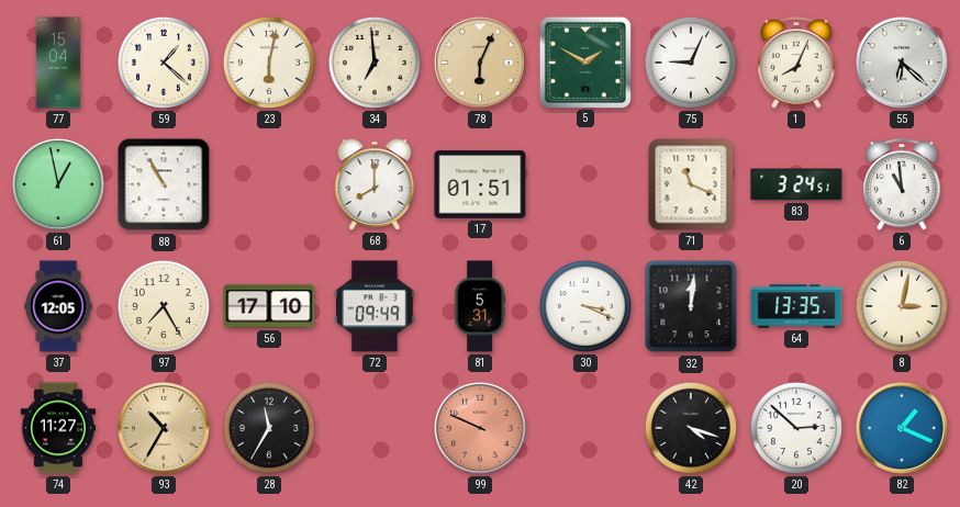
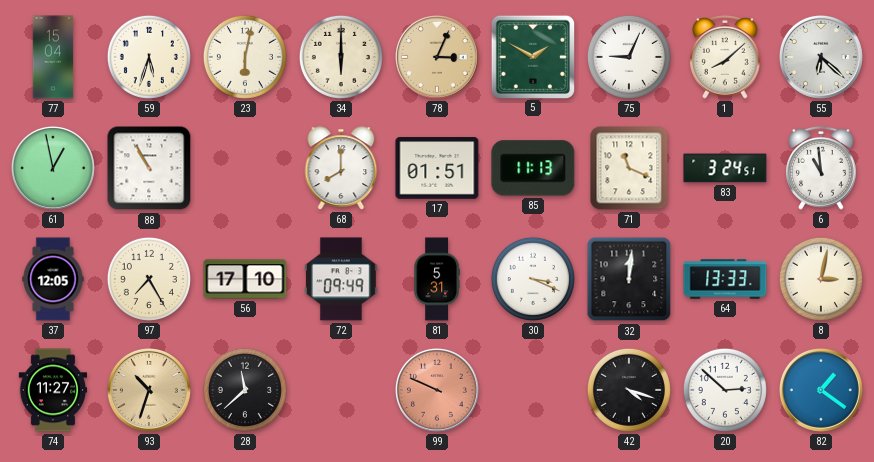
59: 1:22 -> 5:33 (149, 57)
34: 6:59 -> 6:00 (341, 57)
78: 6:04 -> 3:04 (437, 57)
1: 8:04 -> 8:08 (725, 58)
85: none -> 11:13 (533, 168)
64: 13:35 -> 13:33 (725, 279)
93: 10:35 -> 10:33 (149, 390)
28: 11:35 -> 11:38 (245, 390)
82: 1:19 -> 1:21 (821, 390)
